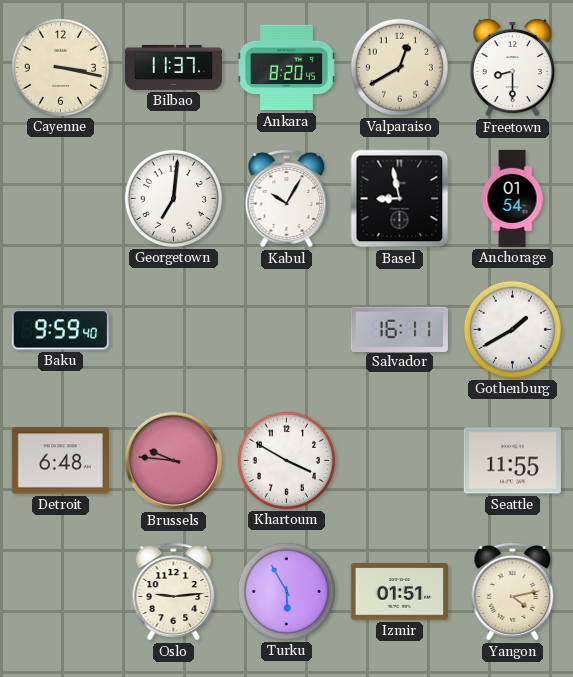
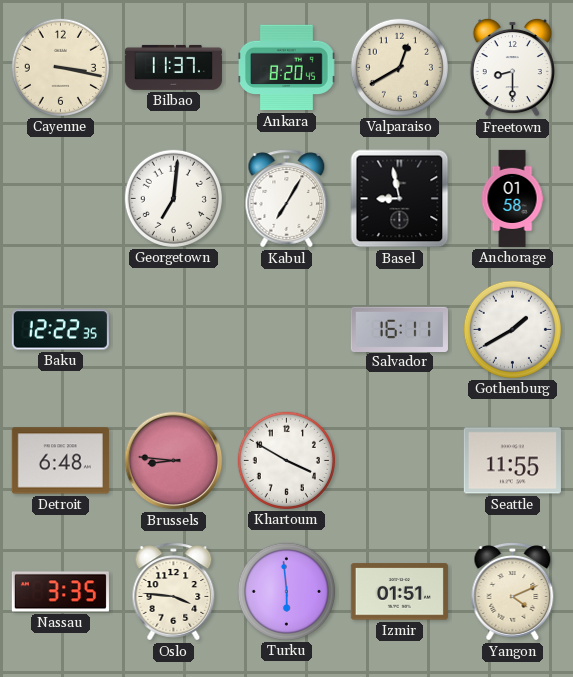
Kabul: 10:05 -> 7:05 (287, 199)
Anchorage: 01:54 -> 01:58 (512, 198)
Baku: 9:59 -> 12:22 (60, 330)
Brussels: 9:46 -> 8:46 (174, 461)
Nassau: none -> 3:35 (60, 592)
Oslo: 9:14 -> 3:46 (174, 592)
Turku: 5:55 -> 5:59 (286, 591)
Yangon: 4:13 -> 4:11 (513, 592)
